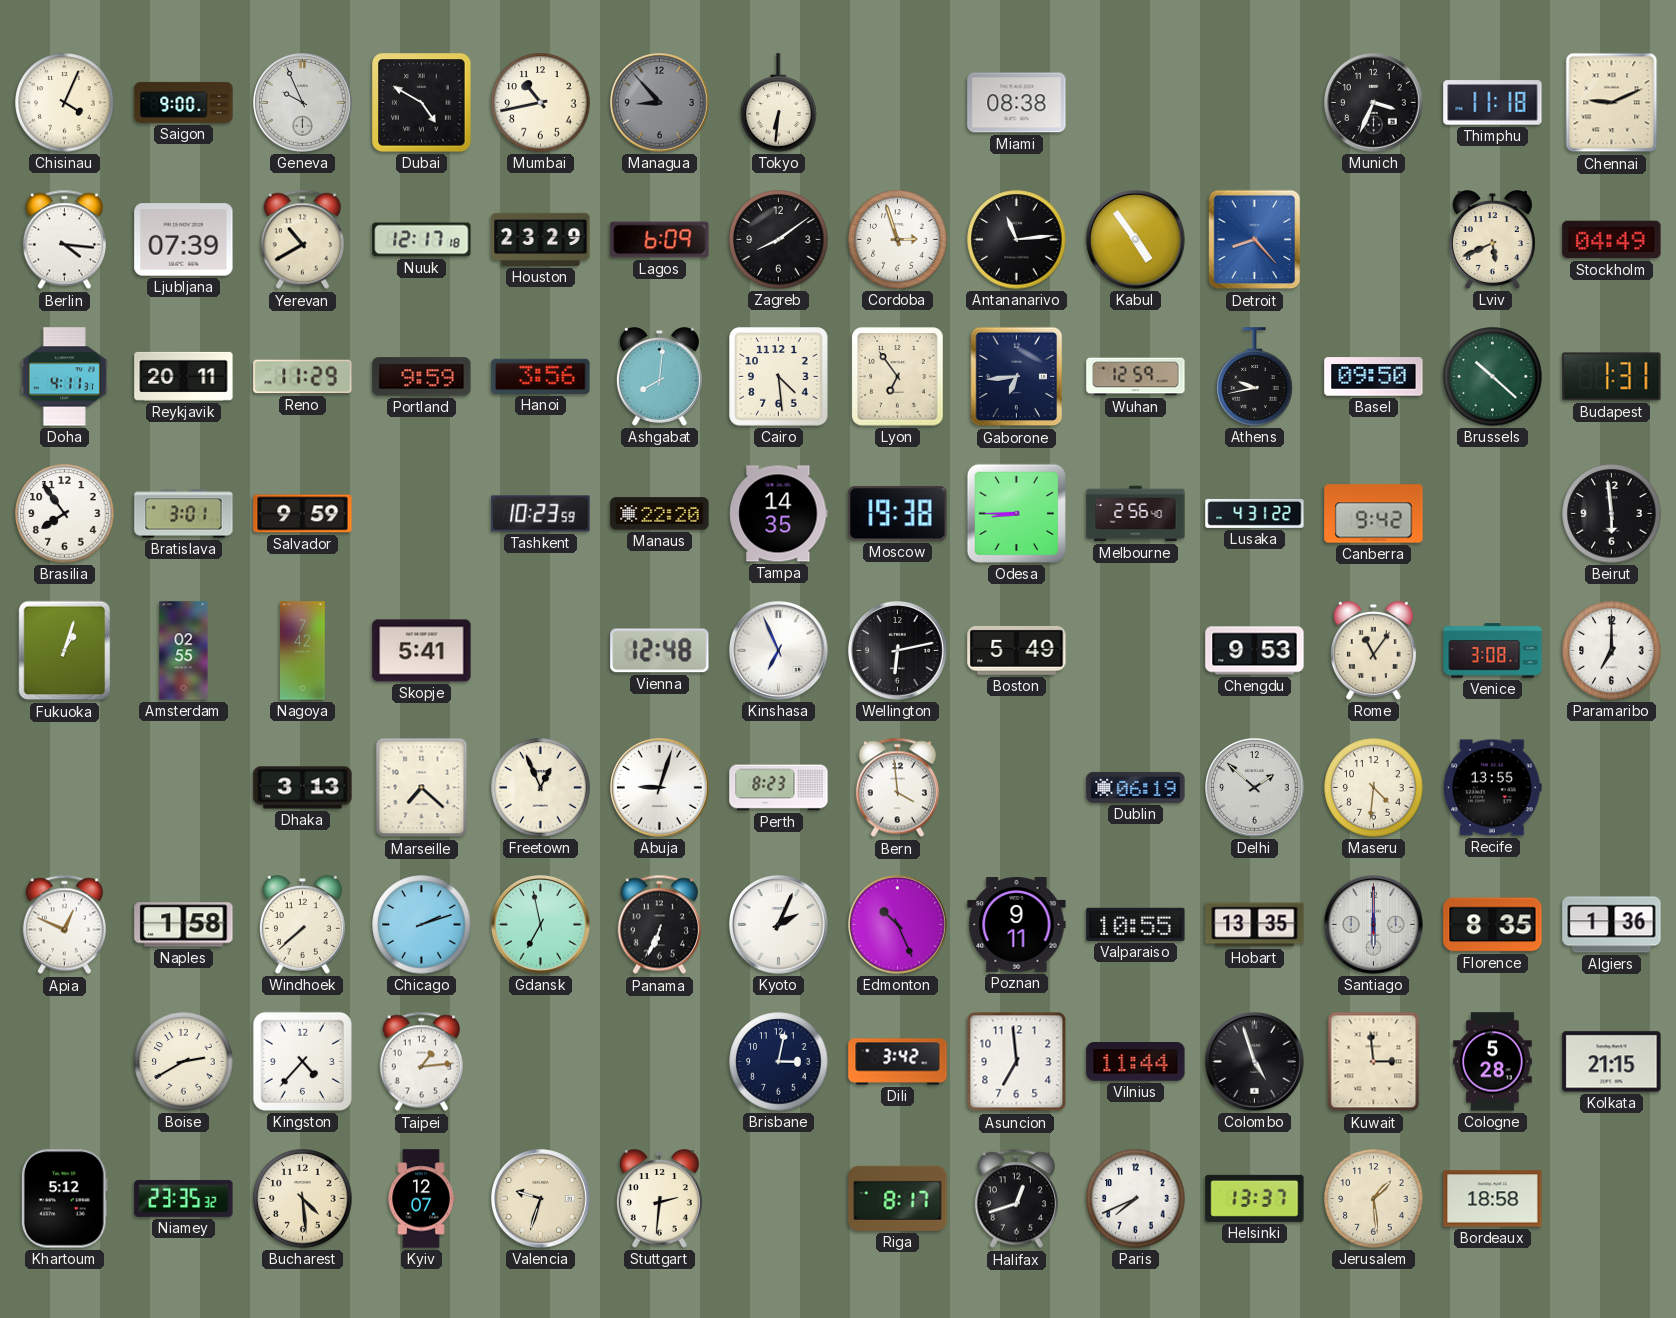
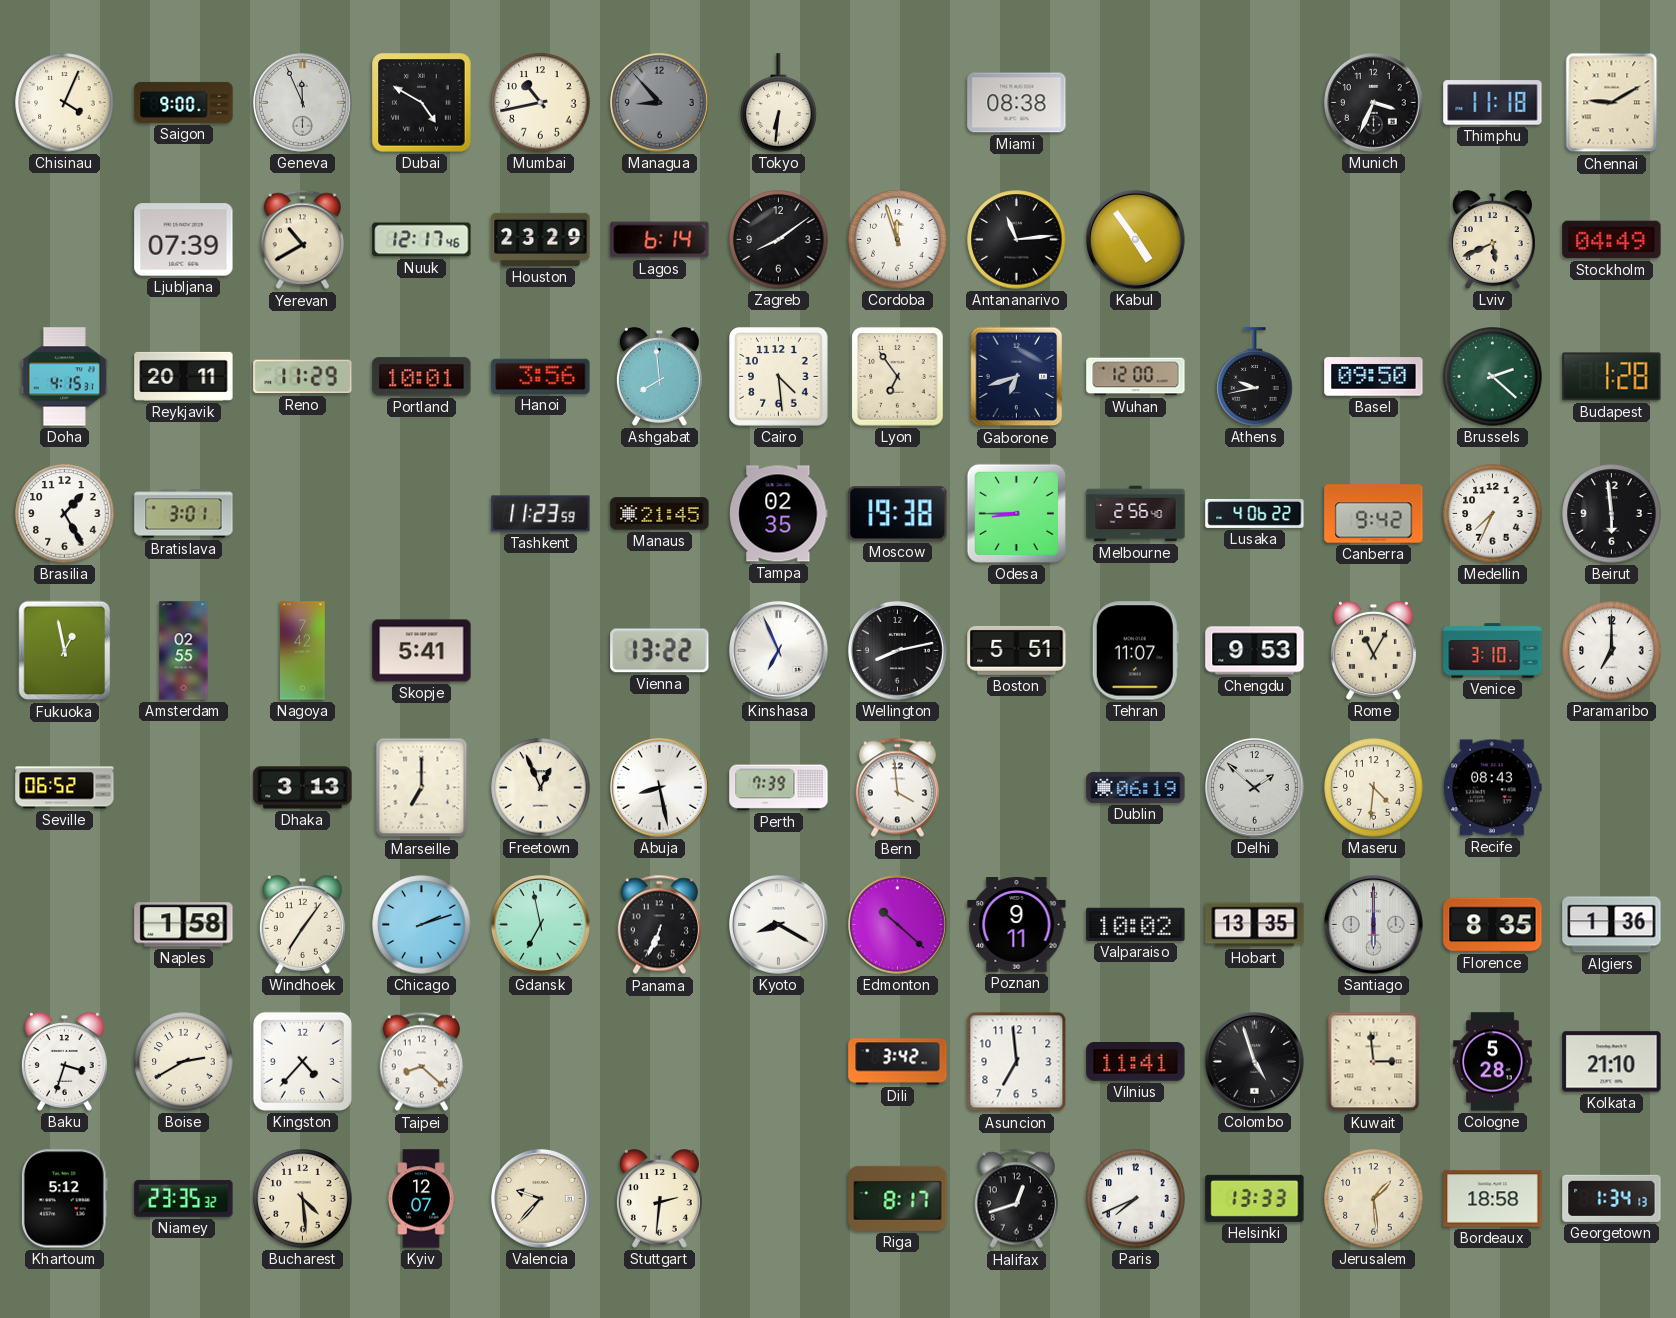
Geneva: 9:56 -> 11:56 (303, 103)
Chennai: 9:11 -> 9:10 (1612, 103)
Berlin: 4:16 -> none (64, 240)
Nuuk: 12:17:18 -> 12:17:46 (422, 240)
Lagos: 6:09 -> 6:14 (660, 240)
Cordoba: 2:57 -> 11:57 (898, 240)
Detroit: 8:23 -> none (1255, 240)
Doha: 4:11 -> 4:15 (64, 377)
Portland: 9:59 -> 10:01 (422, 377)
Ashgabat: 8:01 -> 7:59 (659, 377)
Gaborone: 6:44 -> 6:42 (1017, 377)
Wuhan: 12:59 -> 12:00 (1136, 377)
Brussels: 10:22 -> 2:22 (1493, 377)
Budapest: 1:31 -> 1:28 (1612, 377)
Brasilia: 7:54 -> 1:25 (65, 514)
Salvador: 9:59 -> none (303, 514)
Tashkent: 10:23 -> 11:23 (541, 514)
Manaus: 22:20 -> 21:45 (660, 514)
Tampa: 14:35 -> 02:35 (779, 514)
Lusaka: 4:31 -> 4:06 (1255, 513)
Medellin: none -> 7:34 (1493, 514)
Fukuoka: 1:03 -> 12:58 (65, 651)
Vienna: 12:48 -> 13:22 (660, 651)
Wellington: 6:13 -> 8:13 (898, 651)
Boston: 5:49 -> 5:51 (1017, 650)
Tehran: none -> 11:07 (1135, 651)
Rome: 11:06 -> 11:05 (1373, 651)
Venice: 3:08 -> 3:10 (1493, 651)
Seville: none -> 06:52 (65, 788)
Marseille: 7:22 -> 7:00 (422, 788)
Abuja: 9:03 -> 8:28 (660, 788)
Perth: 8:23 -> 7:39 (779, 788)
Recife: 13:55 -> 08:43 (1493, 788)
Apia: 12:49 -> none (64, 925)
Windhoek: 7:38 -> 7:06 (302, 925)
Kyoto: 2:04 -> 8:20 (779, 925)
Edmonton: 10:26 -> 10:22 (898, 925)
Valparaiso: 10:55 -> 10:02 (1136, 924)
Baku: none -> 3:33 (64, 1062)
Taipei: 1:14 -> 8:22 (421, 1062)
Brisbane: 3:02 -> none (779, 1062)
Vilnius: 11:44 -> 11:41 (1136, 1062)
Kolkata: 21:15 -> 21:10 (1612, 1062)
Valencia: 9:33 -> 9:37 (541, 1199)
Helsinki: 13:37 -> 13:33 (1255, 1198)
Georgetown: none -> 1:34 (1612, 1198)
